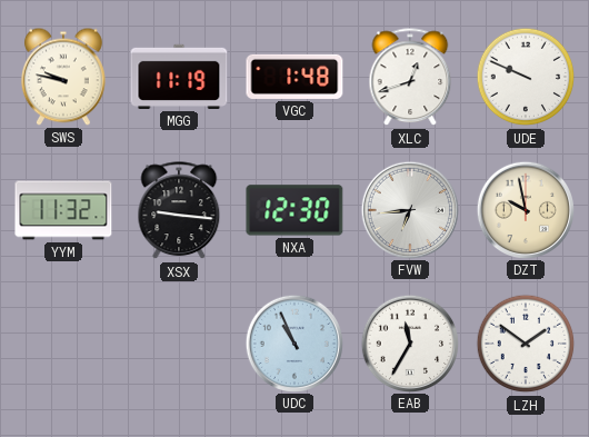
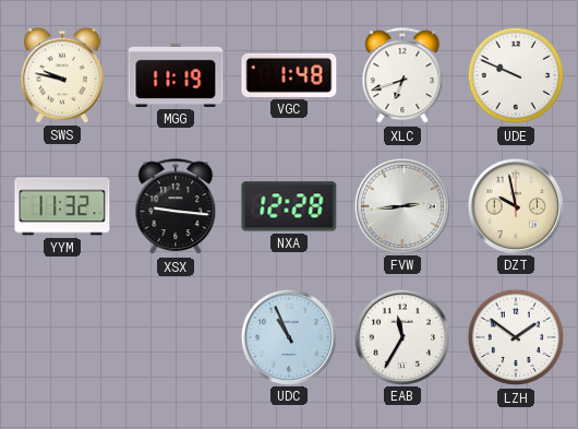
XLC: 12:42 -> 6:42 (402, 76)
NXA: 12:30 -> 12:28 (289, 206)
FVW: 6:44 -> 2:44 (401, 205)
